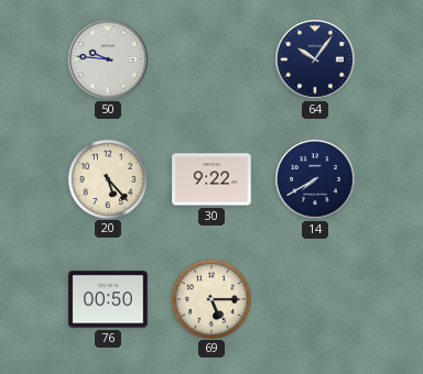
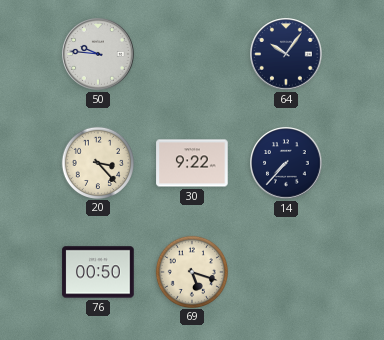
20: 5:23 -> 3:23 (97, 162)
14: 7:40 -> 7:37 (286, 163)
69: 5:15 -> 5:18 (191, 271)
